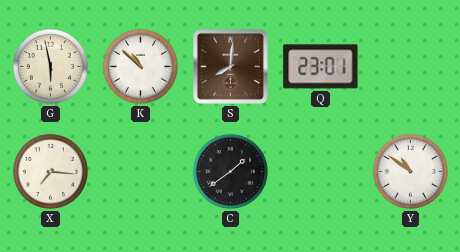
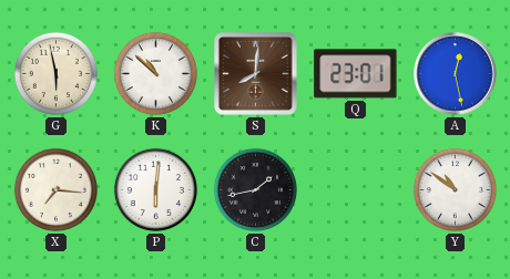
A: none -> 12:28 (456, 74)
P: none -> 6:01 (155, 189)
C: 1:39 -> 1:43 (255, 189)
